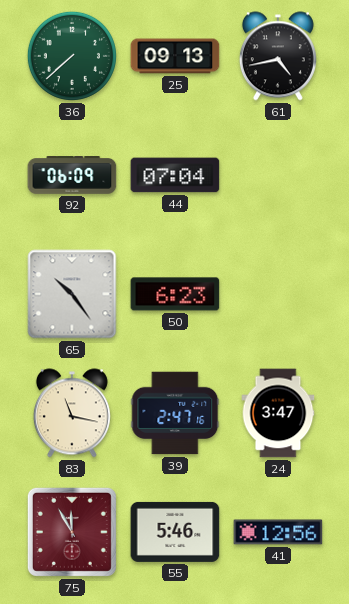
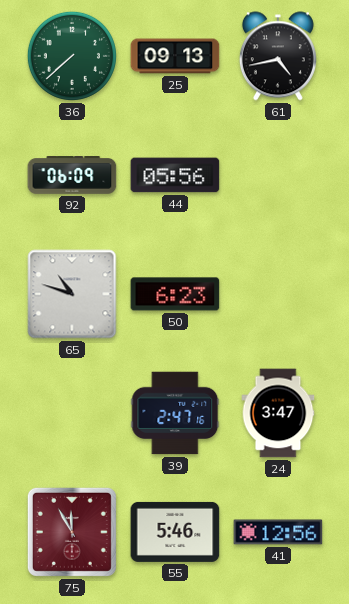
44: 07:04 -> 05:56 (175, 175)
65: 10:24 -> 10:48 (72, 294)
83: 11:17 -> none (72, 413)
